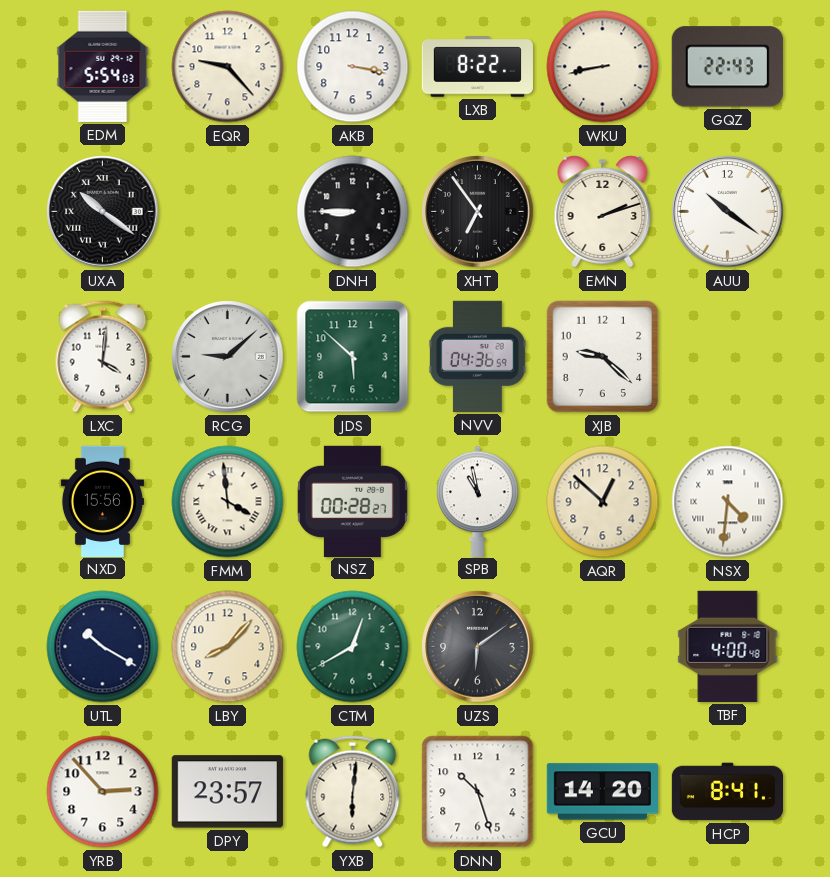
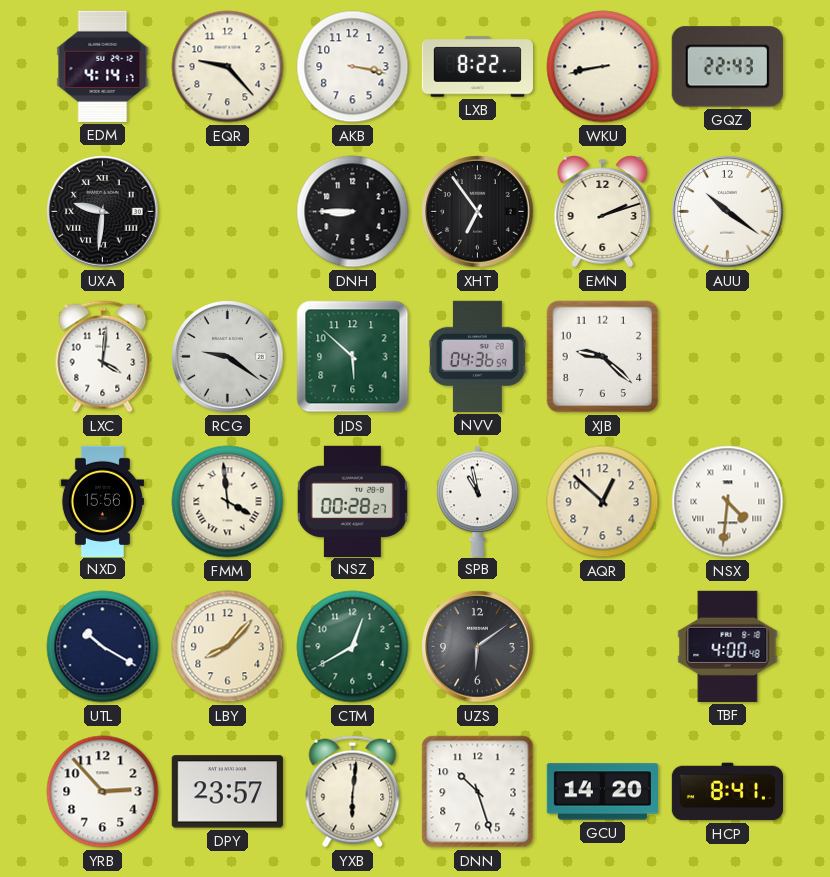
EDM: 5:54 -> 4:14 (103, 66)
UXA: 10:21 -> 9:31 (103, 212)
RCG: 9:08 -> 9:21 (228, 357)
